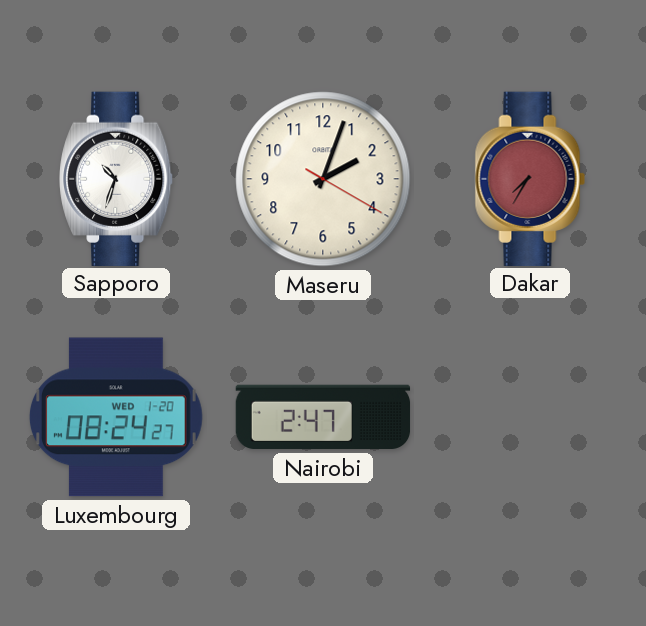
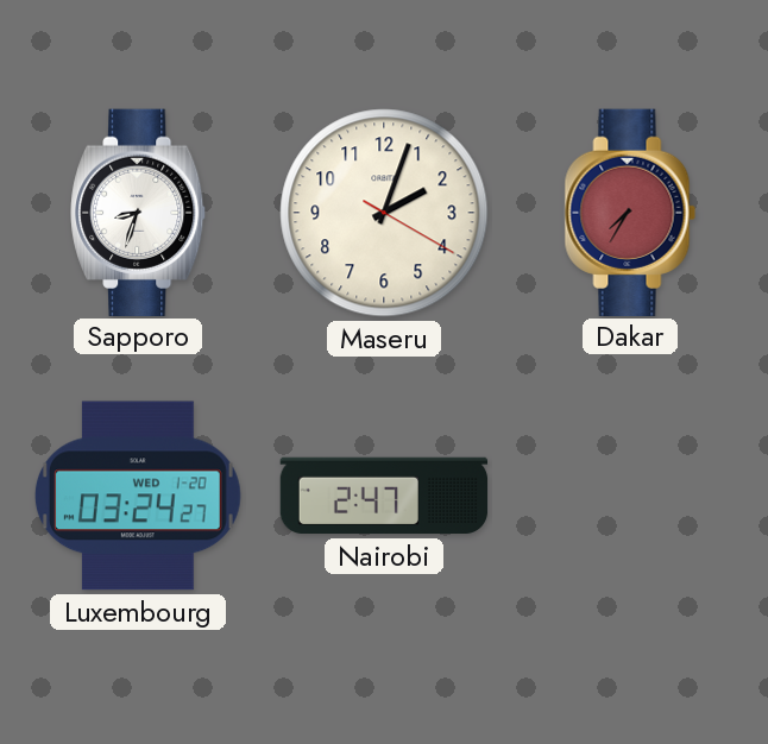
Sapporo: 10:33 -> 8:33 (139, 212)
Luxembourg: 08:24 -> 03:24 (138, 496)
